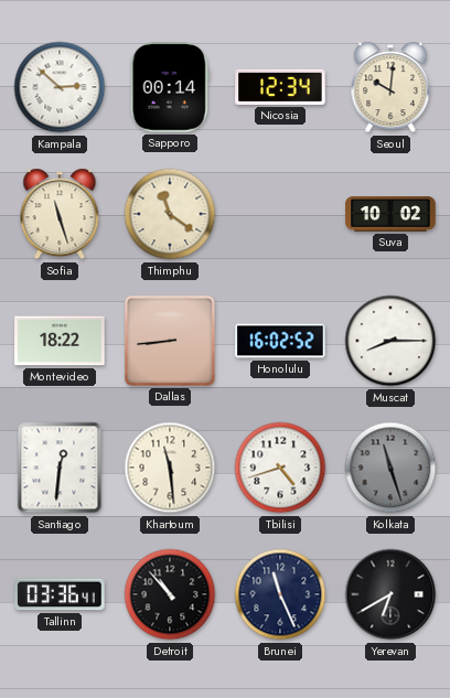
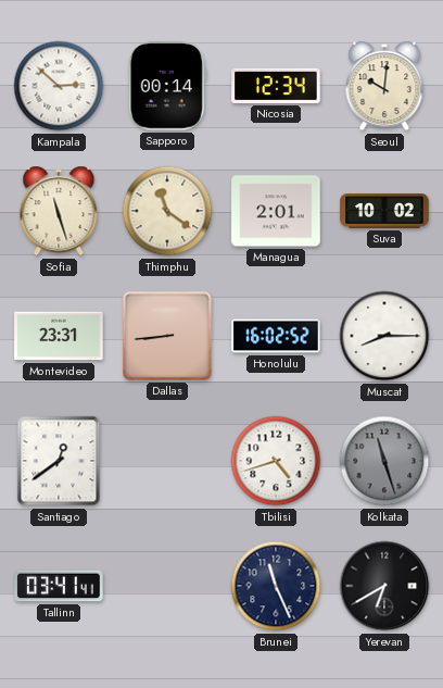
Managua: none -> 2:01 (276, 211)
Montevideo: 18:22 -> 23:31 (59, 336)
Santiago: 12:31 -> 12:39 (59, 461)
Khartoum: 11:29 -> none (170, 468)
Tallinn: 03:36 -> 03:41 (59, 586)
Detroit: 10:53 -> none (170, 594)
